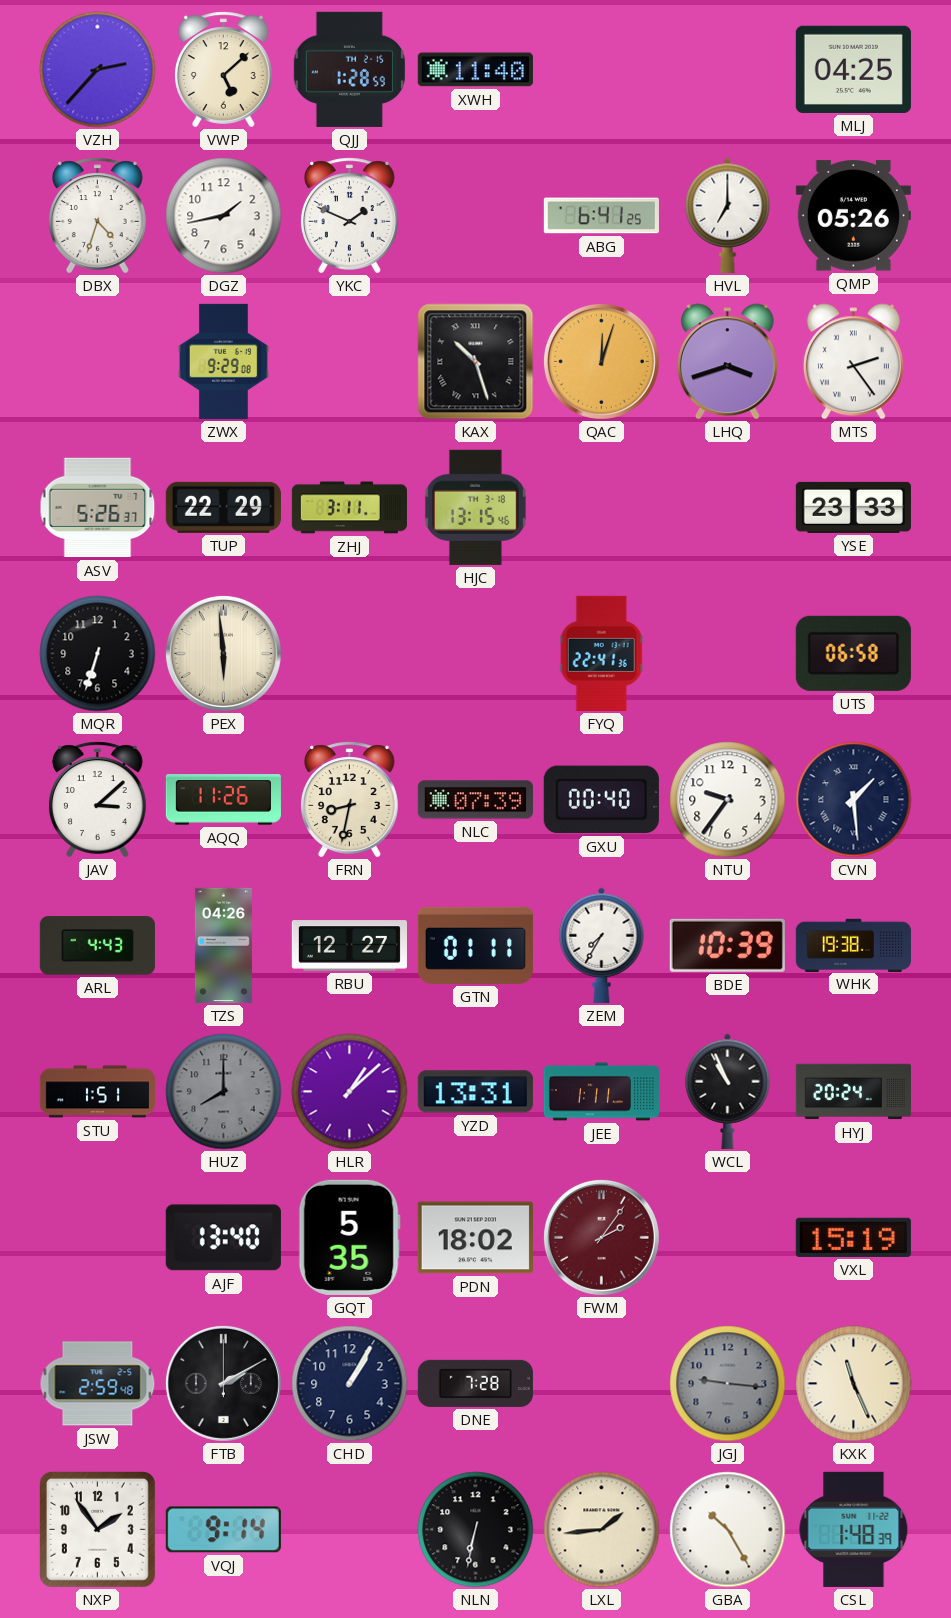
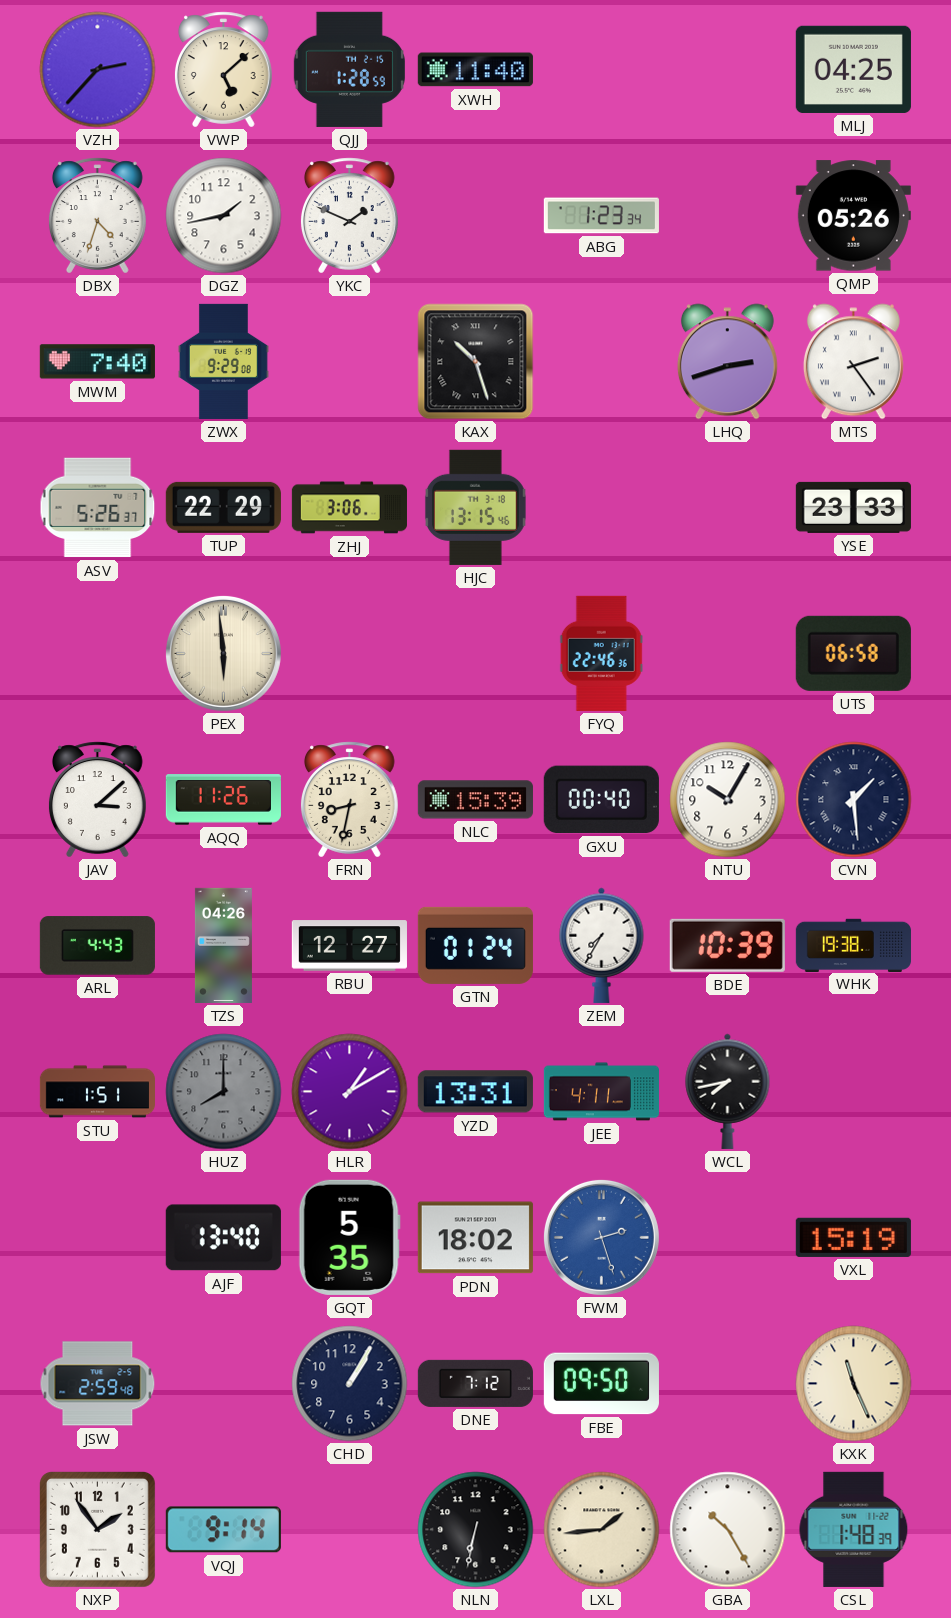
ABG: 6:41 -> 1:23 (601, 216)
HVL: 7:00 -> none (728, 215)
MWM: none -> 7:40 (97, 362)
QAC: 12:03 -> none (601, 361)
LHQ: 3:42 -> 2:42 (727, 362)
ZHJ: 3:11 -> 3:06 (349, 508)
MQR: 6:33 -> none (98, 654)
FYQ: 22:41 -> 22:46 (601, 653)
NLC: 07:39 -> 15:39 (475, 800)
NTU: 9:36 -> 10:05 (728, 800)
GTN: 01:11 -> 01:24 (475, 945)
HLR: 1:08 -> 1:10 (350, 1092)
JEE: 1:11 -> 4:11 (601, 1092)
WCL: 10:56 -> 7:43 (728, 1091)
HYJ: 20:24 -> none (853, 1092)
FWM: 2:06 -> 2:27 (601, 1237)
FWM dial: burgundy -> blue (601, 1237)
FTB: 2:10 -> none (223, 1383)
DNE: 7:28 -> 7:12 (475, 1383)
FBE: none -> 09:50 (601, 1384)
JGJ: 9:16 -> none (728, 1384)
